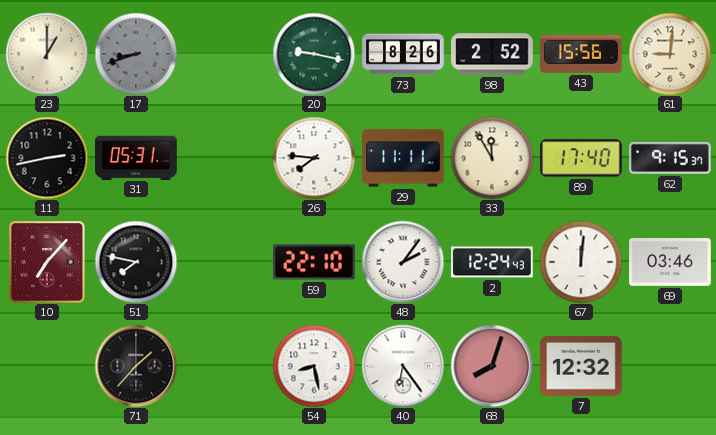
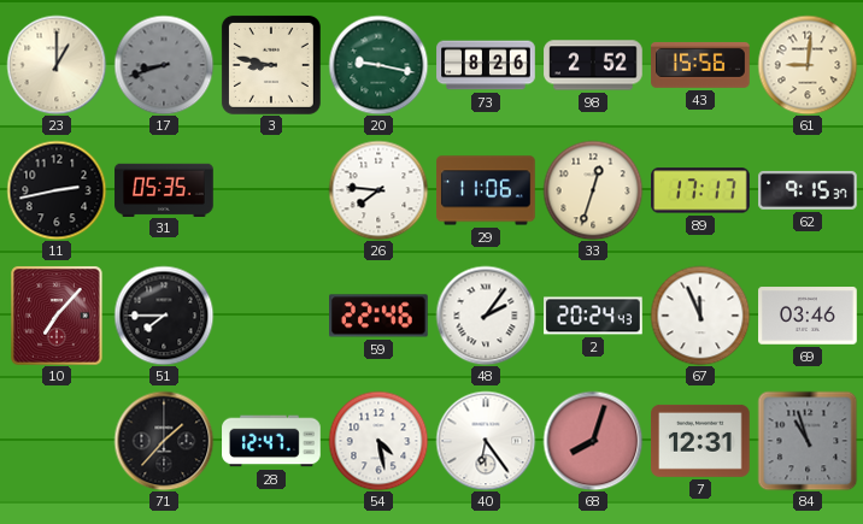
3: none -> 8:47 (271, 65)
31: 05:31 -> 05:35 (164, 189)
29: 11:11 -> 11:06 (486, 190)
33: 11:55 -> 12:33 (593, 190)
89: 17:40 -> 17:17 (700, 190)
51: 7:47 -> 7:45 (164, 316)
59: 22:10 -> 22:46 (378, 316)
2: 12:24 -> 20:24 (593, 316)
67: 12:01 -> 11:56 (700, 316)
28: none -> 12:47 (271, 441)
54: 8:28 -> 4:28 (378, 441)
7: 12:32 -> 12:31 (700, 441)
84: none -> 10:57 (808, 441)
